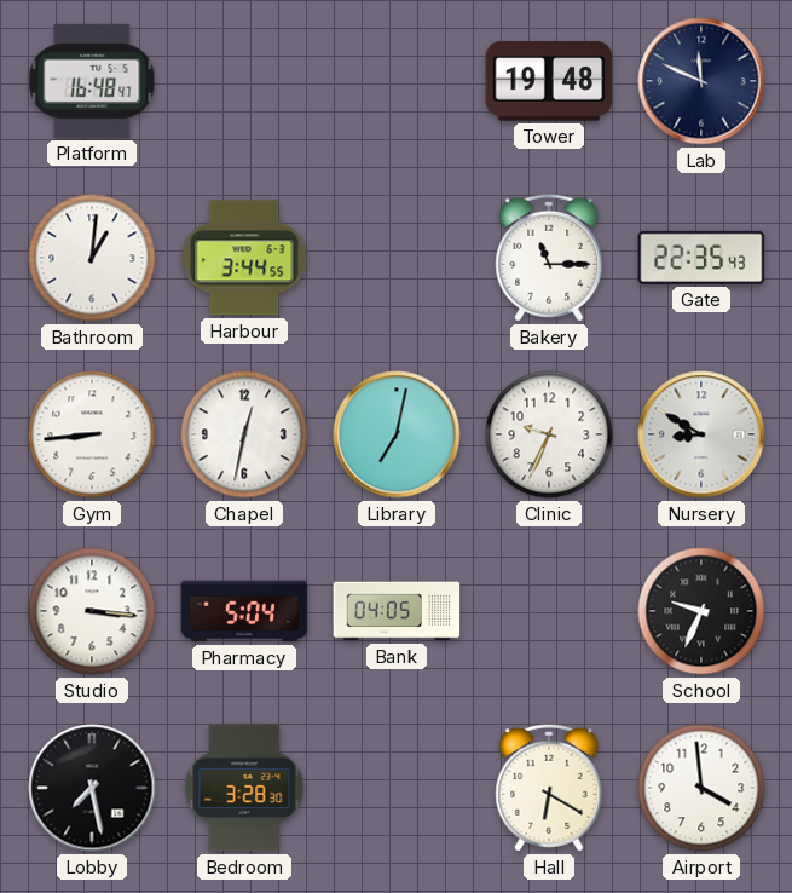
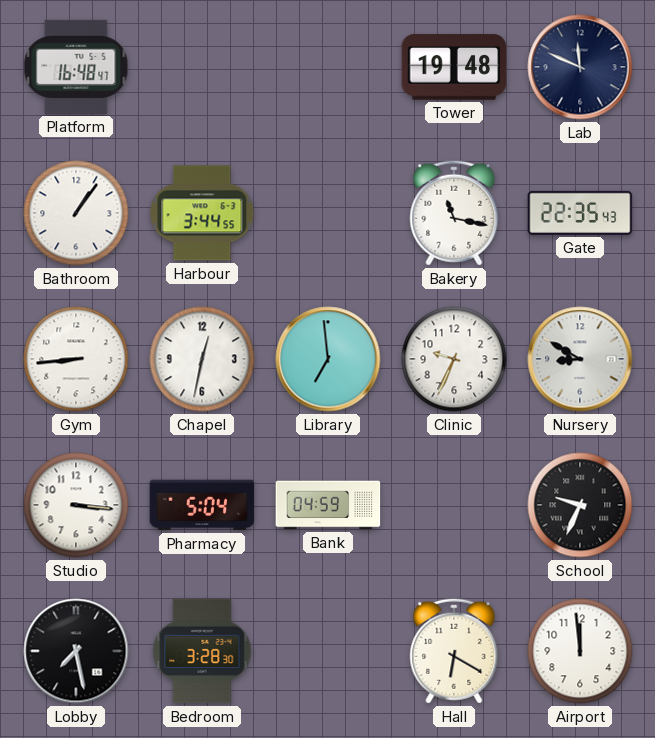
Bathroom: 1:01 -> 1:06 (76, 213)
Bakery: 11:15 -> 11:17 (454, 213)
Library: 7:02 -> 6:59 (328, 359)
Bank: 04:05 -> 04:59 (328, 505)
Airport: 3:59 -> 11:59 (580, 651)
